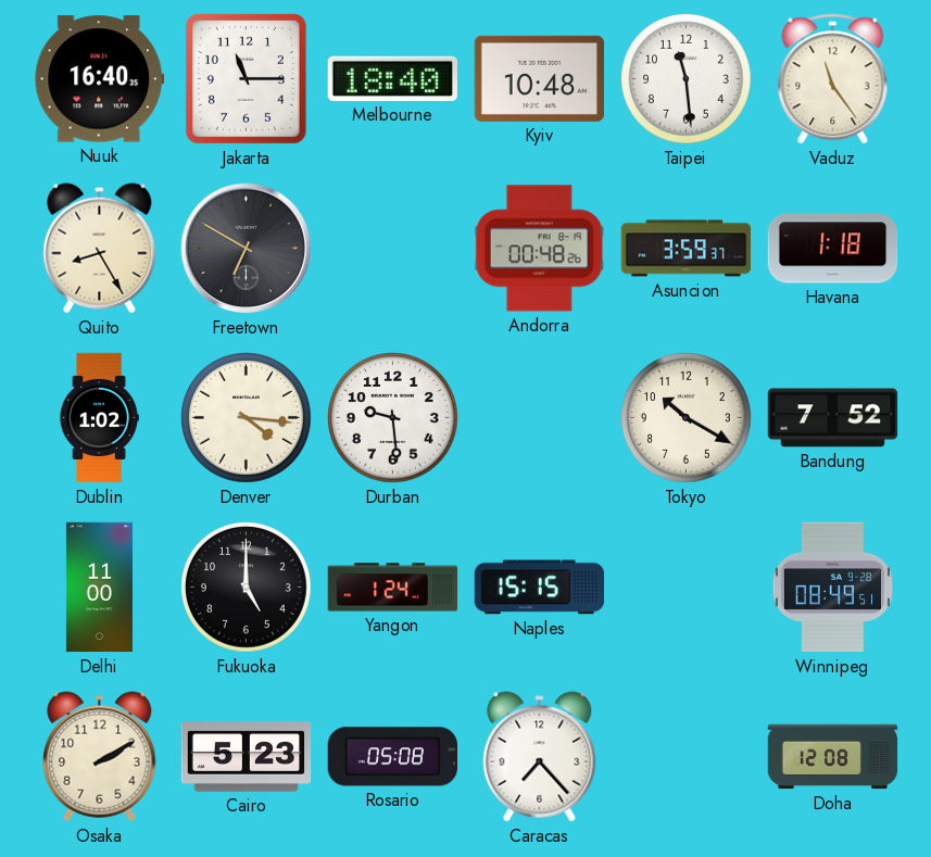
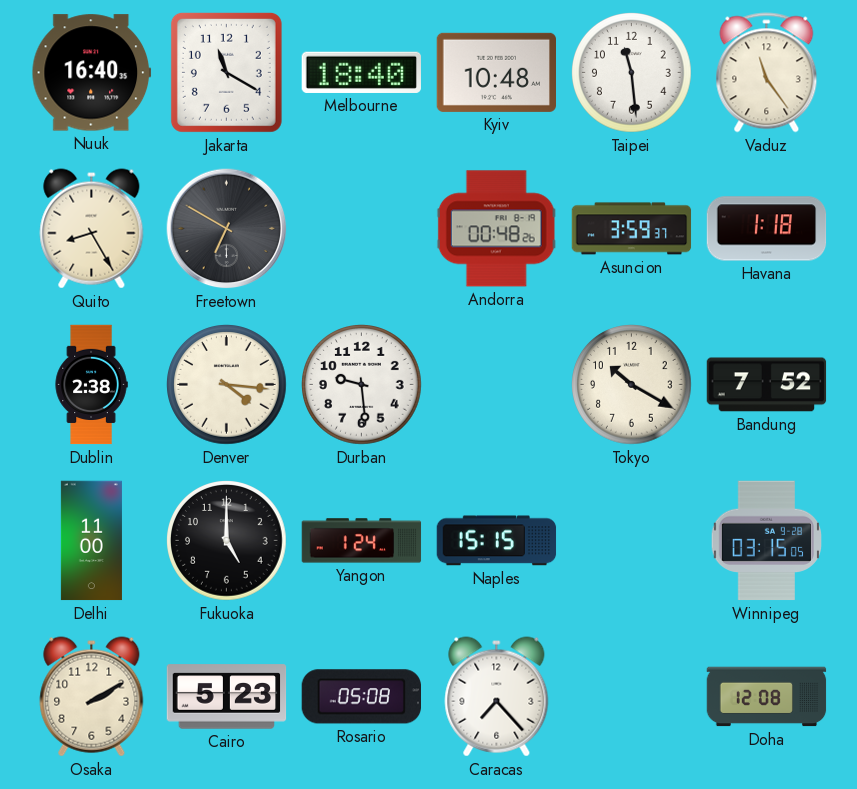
Jakarta: 11:15 -> 11:20 (226, 72)
Dublin: 1:02 -> 2:38 (91, 385)
Winnipeg: 08:49 -> 03:15 (766, 541)
